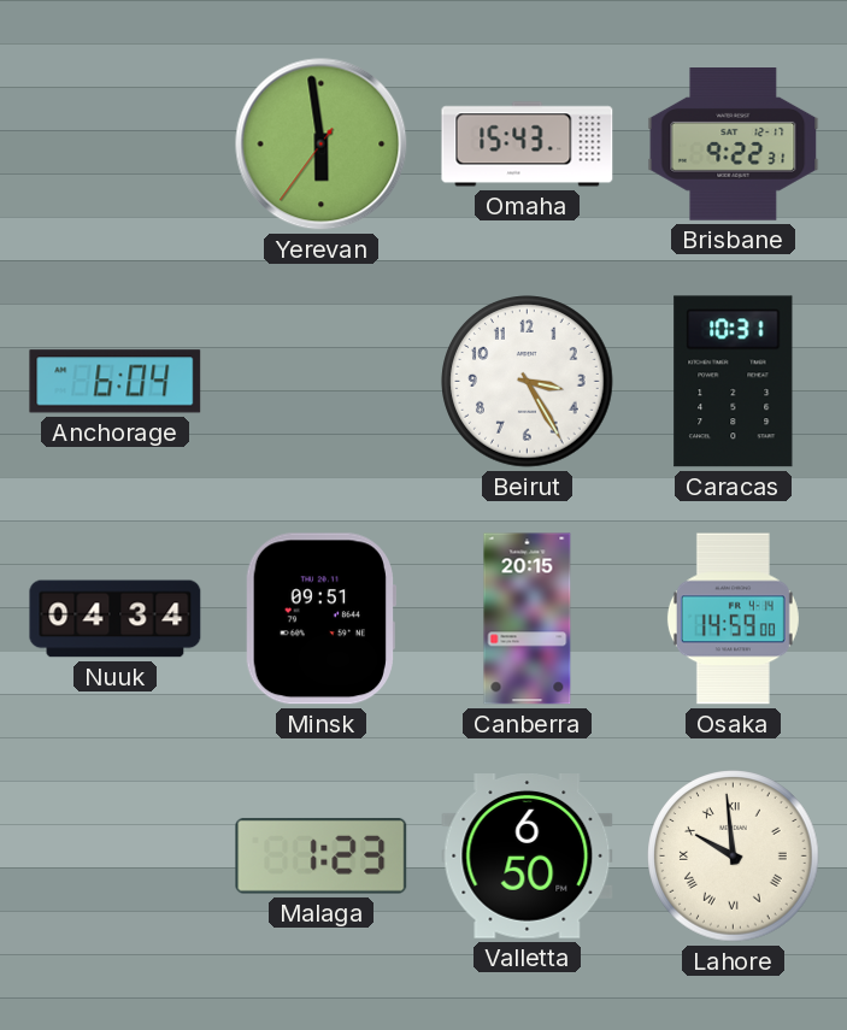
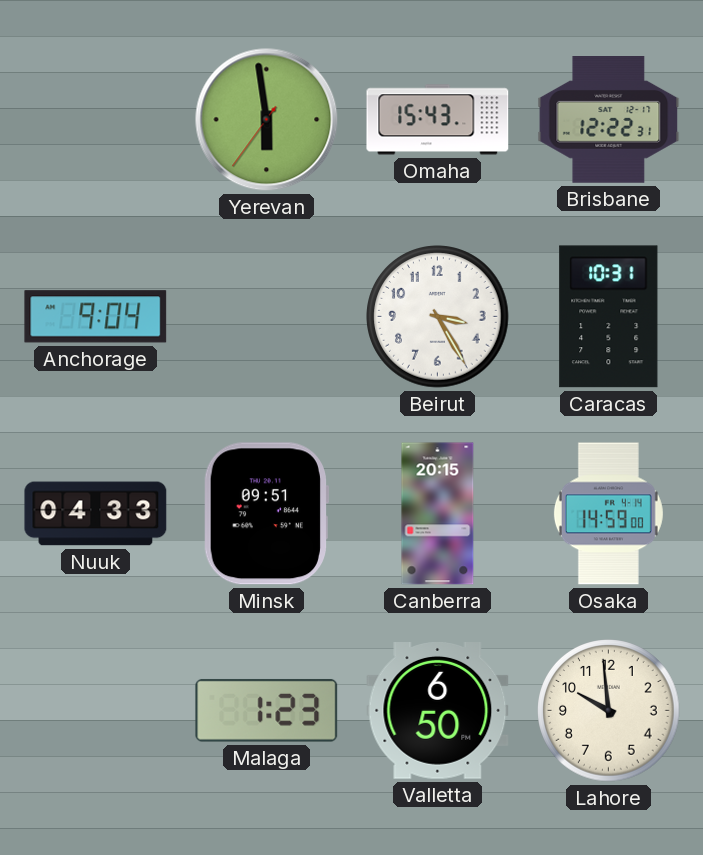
Brisbane: 9:22 -> 12:22 (609, 120)
Anchorage: 6:04 -> 9:04 (96, 317)
Nuuk: 04:34 -> 04:33 (96, 514)
Lahore numerals: Roman -> Arabic (609, 711)
